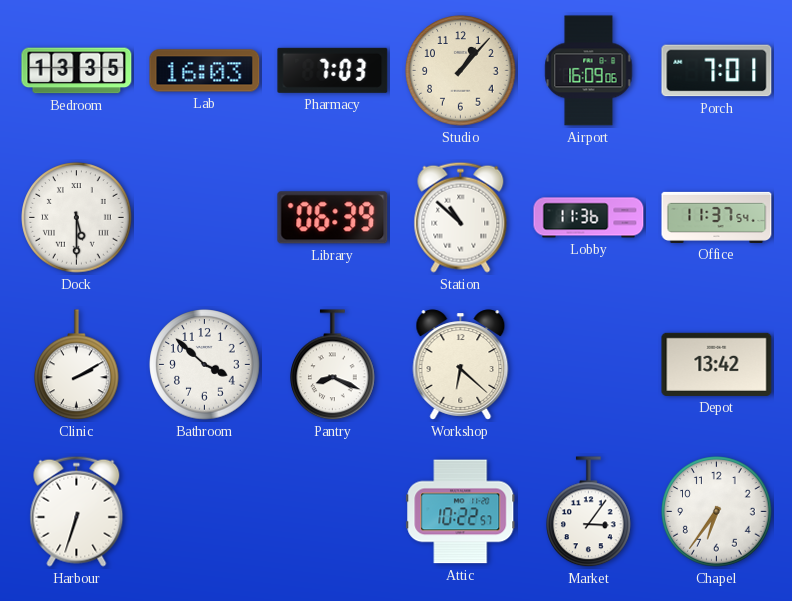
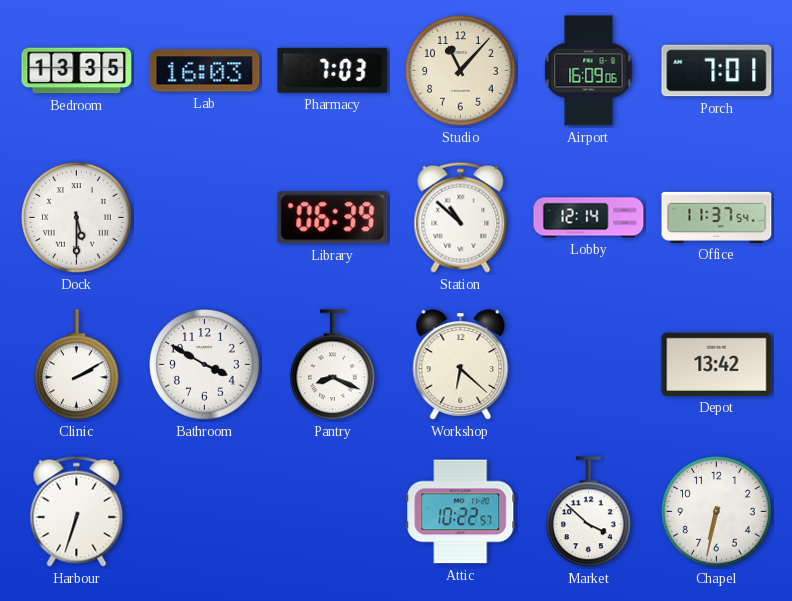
Studio: 1:07 -> 11:07 (461, 71)
Lobby: 11:36 -> 12:14 (589, 218)
Bathroom: 3:52 -> 3:50 (205, 365)
Market: 3:06 -> 3:52 (589, 512)
Chapel: 6:36 -> 6:32 (717, 512)
